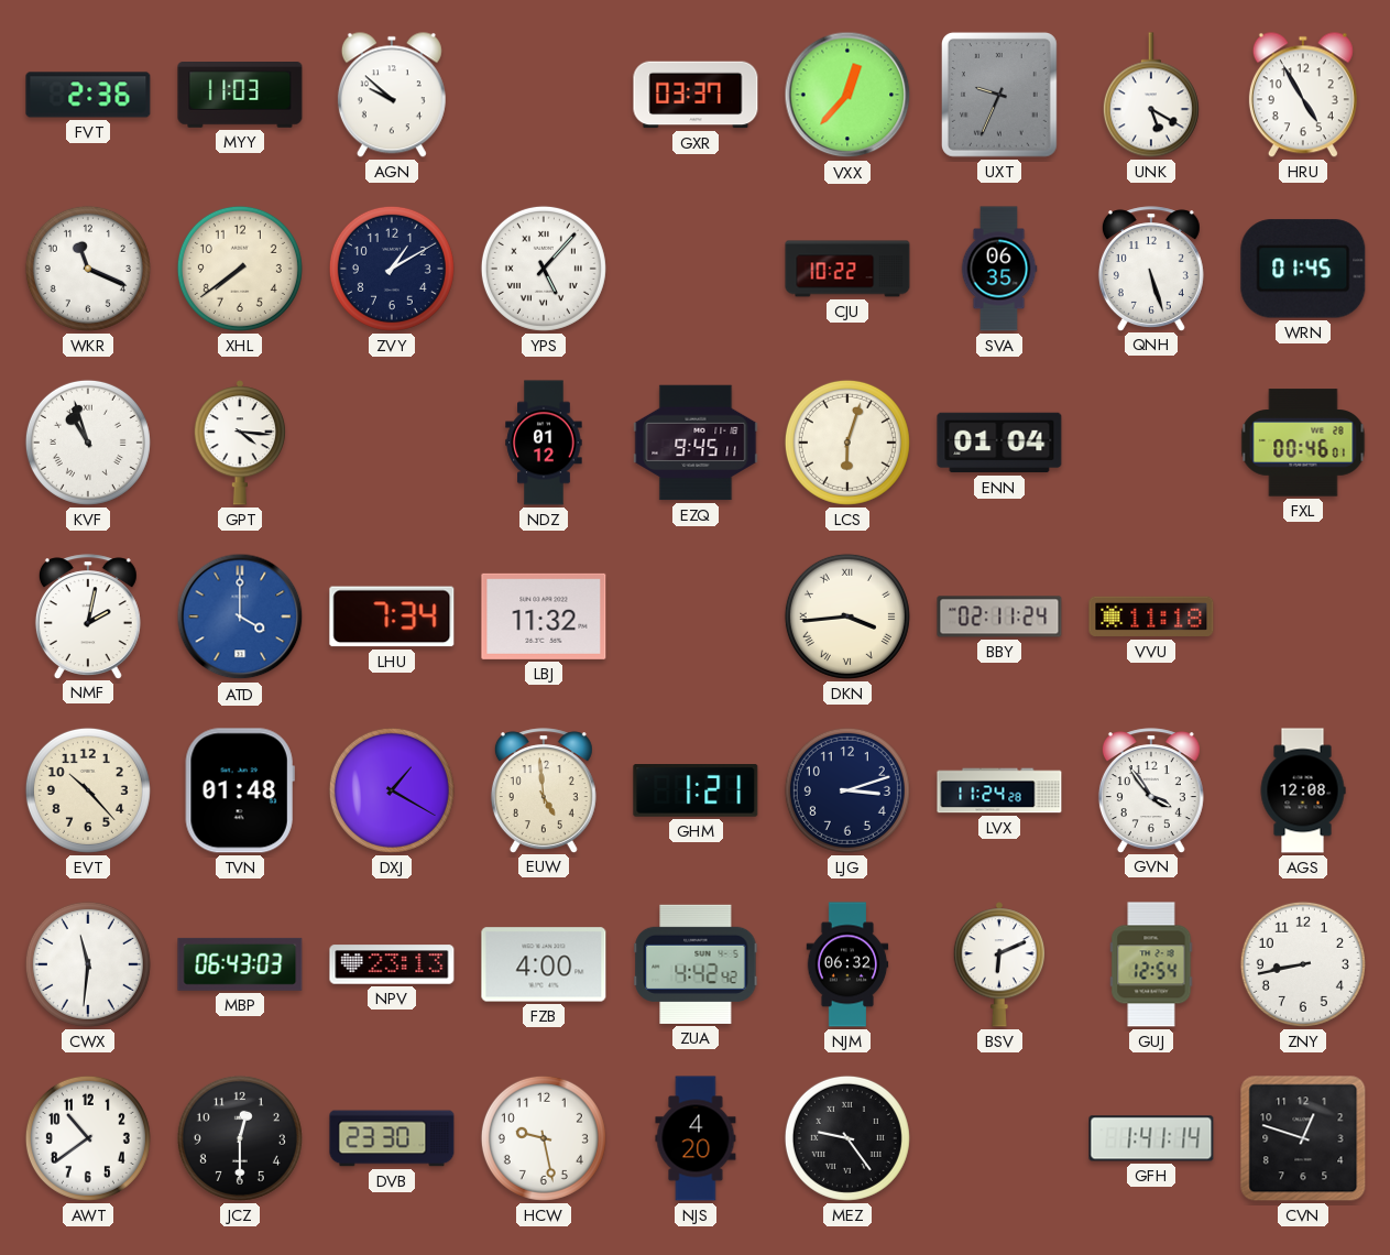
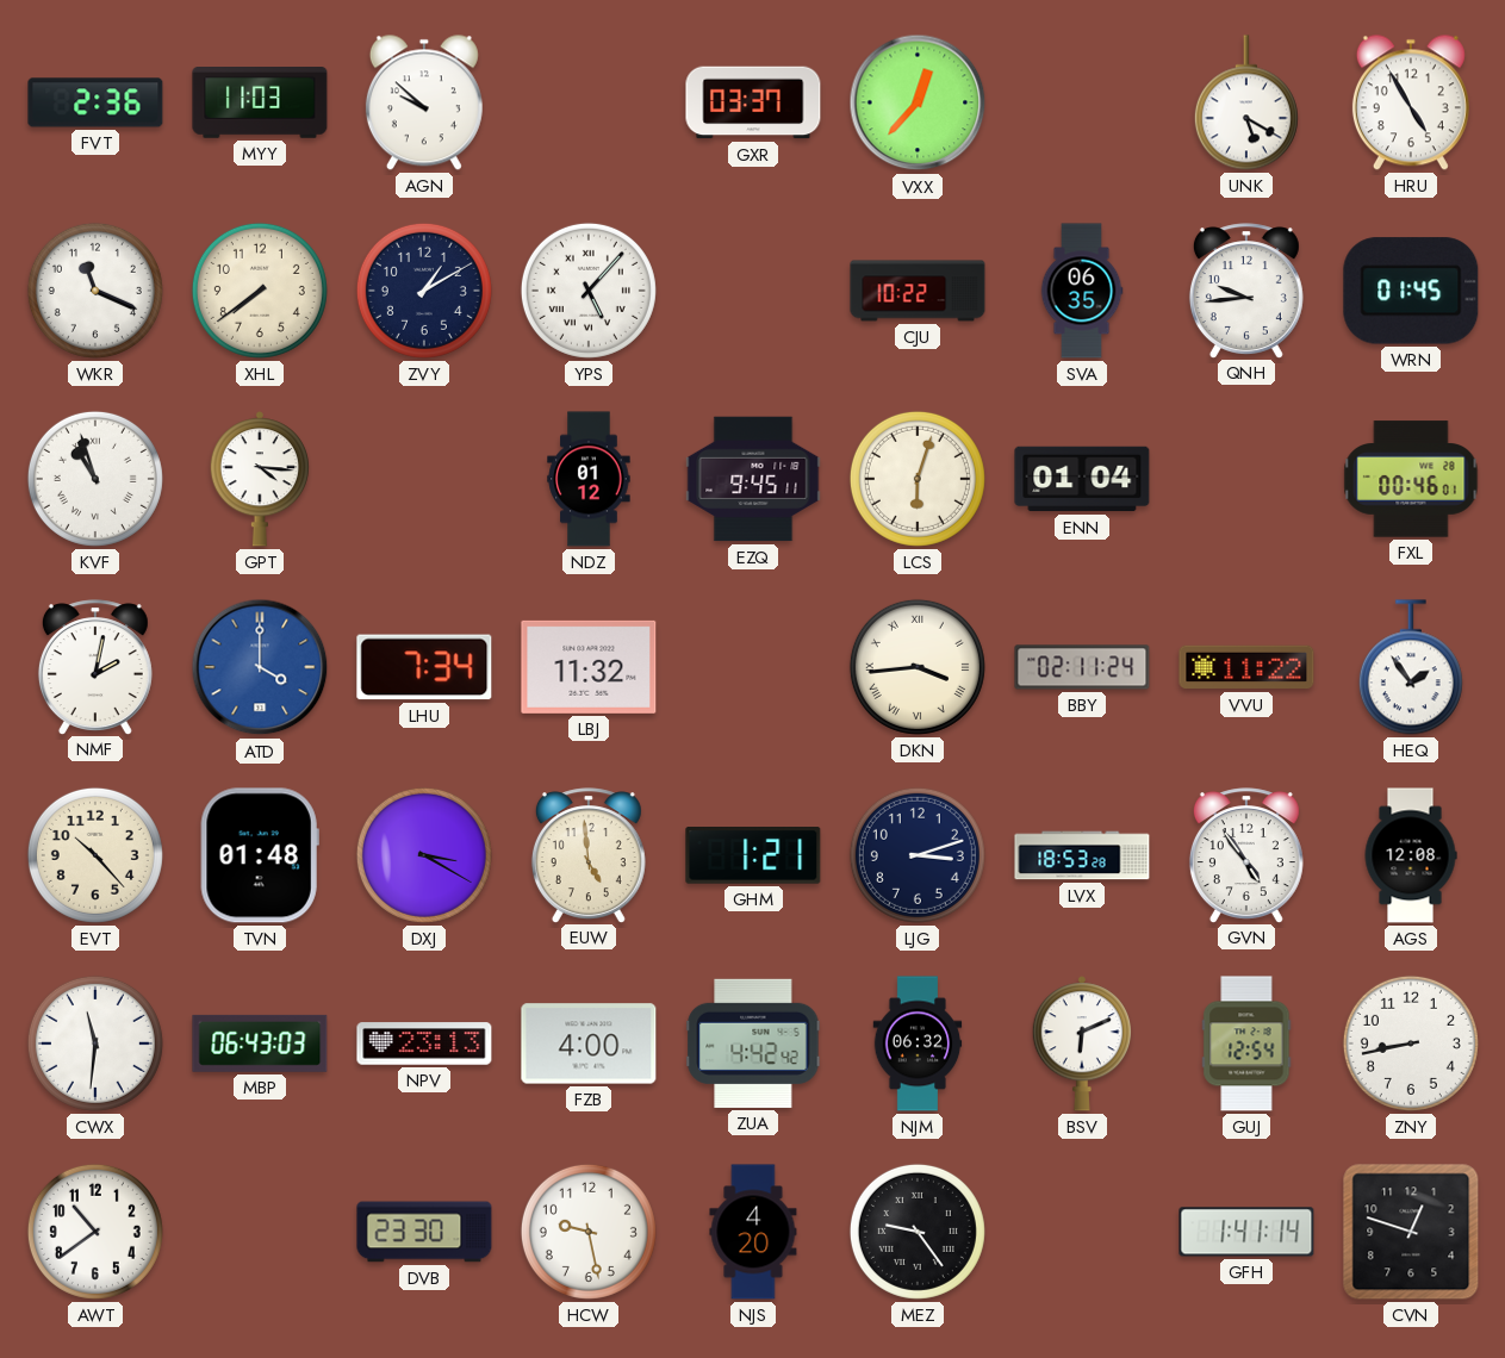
UXT: 9:34 -> none (999, 95)
QNH: 5:27 -> 9:44 (1246, 291)
VVU: 11:18 -> 11:22 (1246, 667)
HEQ: none -> 1:54 (1411, 667)
DXJ: 1:20 -> 3:20 (424, 855)
LVX: 11:24 -> 18:53 (1082, 855)
GVN: 3:54 -> 4:54 (1246, 855)
JCZ: 12:30 -> none (240, 1138)
